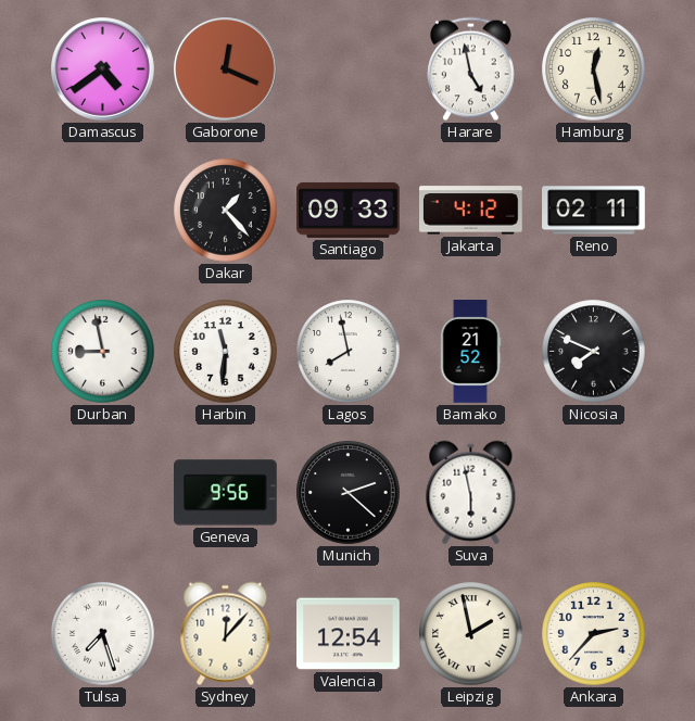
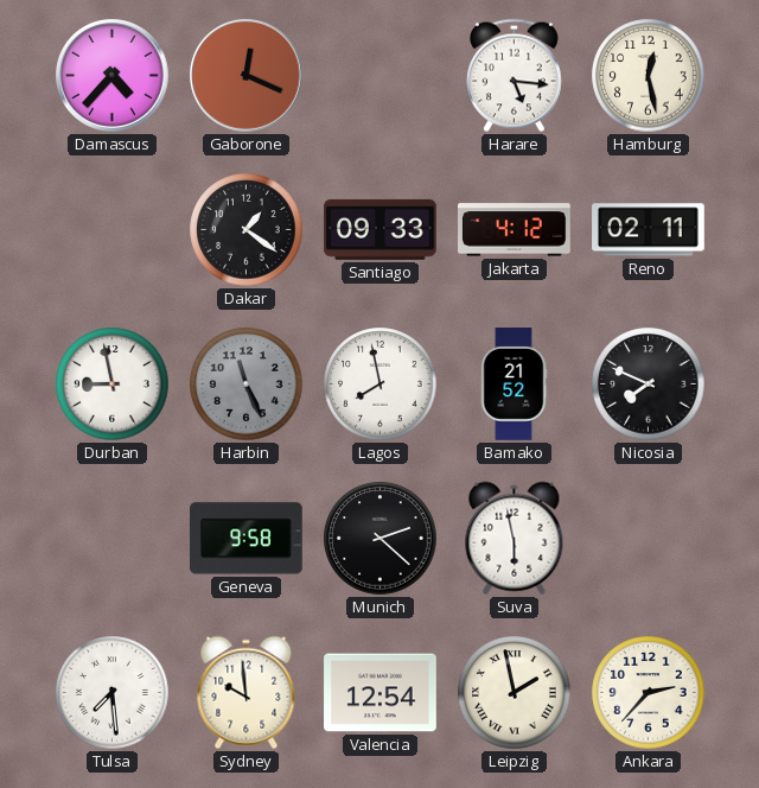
Damascus: 4:39 -> 4:37 (113, 76)
Harare: 4:58 -> 5:16 (515, 76)
Dakar: 1:23 -> 1:21 (247, 230)
Harbin: 11:31 -> 11:26 (247, 385)
Harbin dial: white -> grey (247, 385)
Geneva: 9:56 -> 9:58 (247, 539)
Tulsa: 7:27 -> 7:29 (113, 693)
Sydney: 12:07 -> 9:59 (247, 693)
